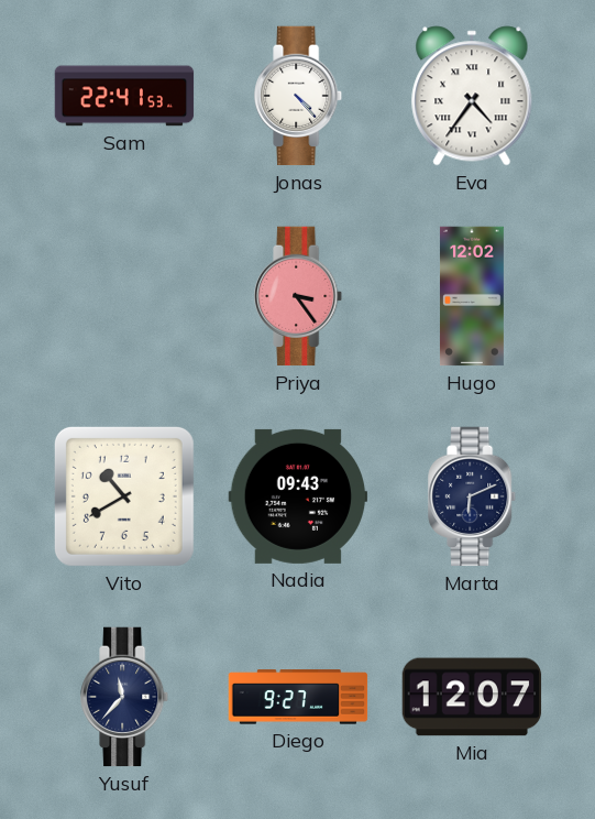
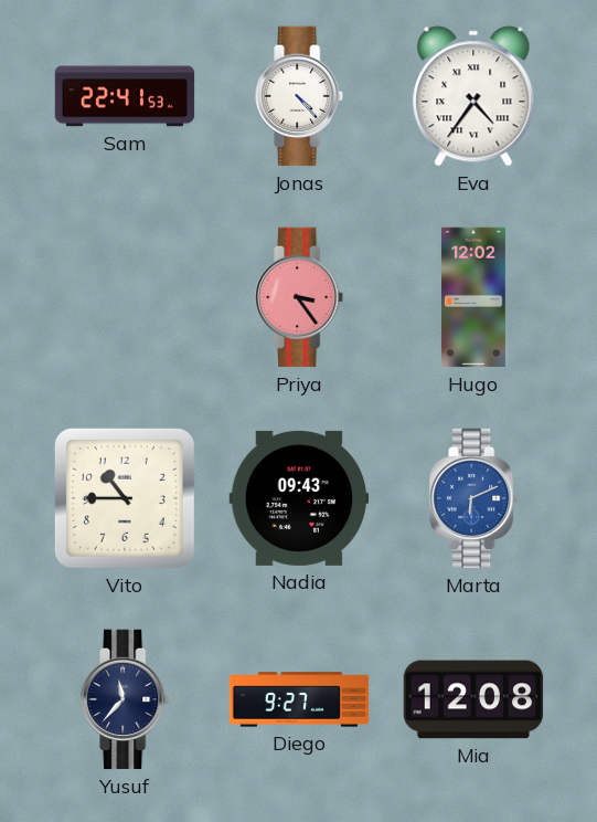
Vito: 10:40 -> 10:45 (125, 498)
Marta dial: navy -> blue (475, 498)
Mia: 12:07 -> 12:08 (473, 699)
